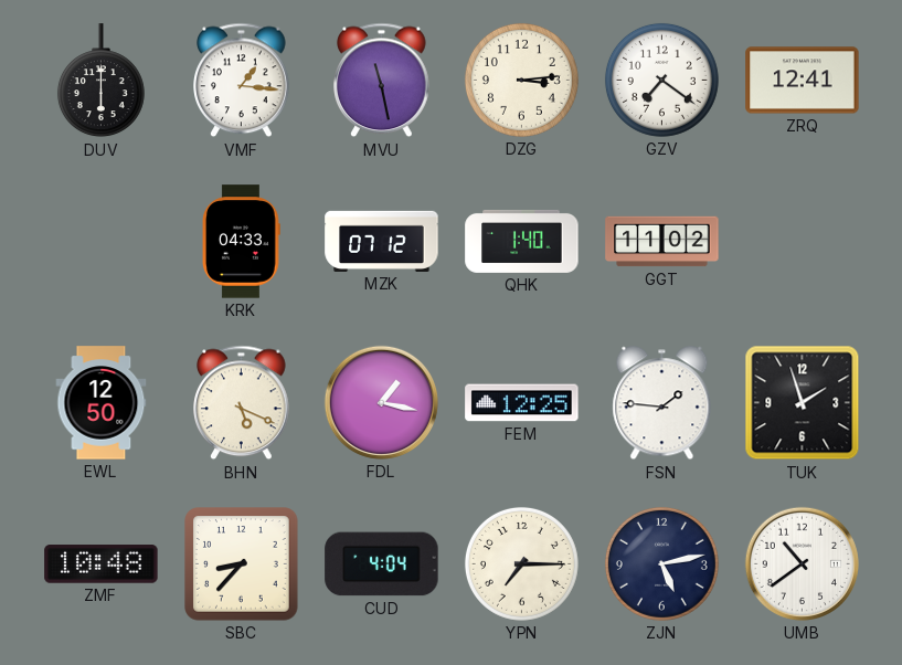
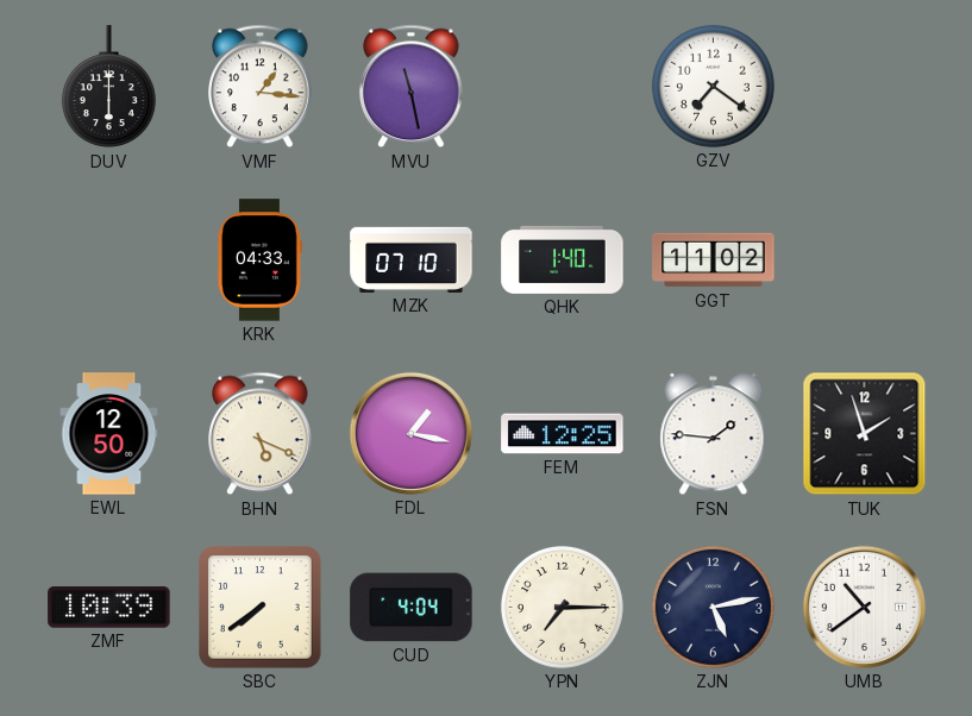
DZG: 3:14 -> none (521, 80)
ZRQ: 12:41 -> none (803, 81)
MZK: 07:12 -> 07:10 (412, 259)
ZMF: 10:48 -> 10:39 (109, 608)
SBC: 8:37 -> 7:39 (261, 608)
